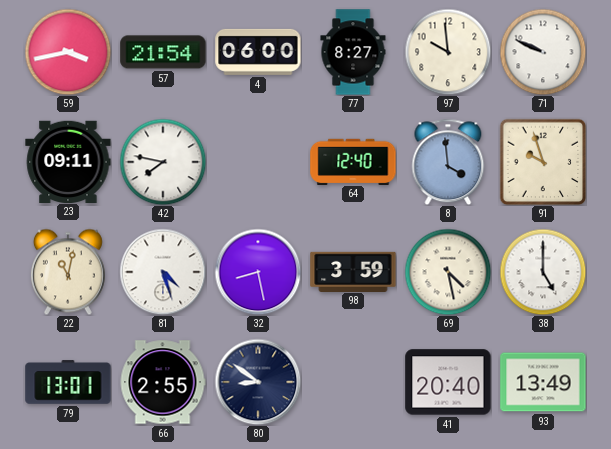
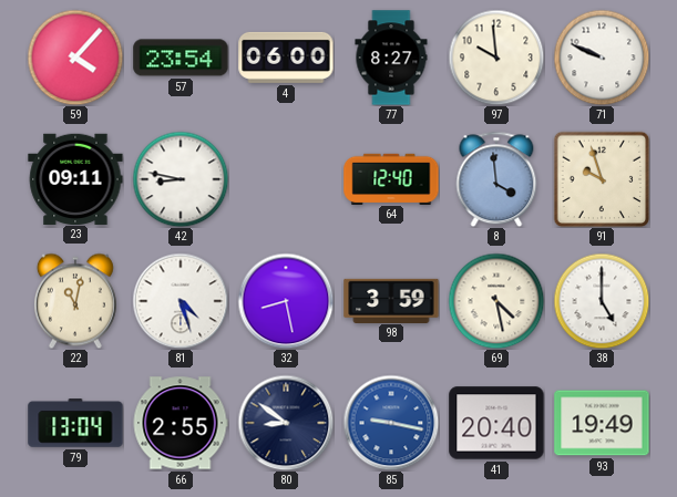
59: 3:43 -> 4:07 (75, 58)
57: 21:54 -> 23:54 (181, 58)
42: 7:47 -> 8:47 (181, 179)
79: 13:01 -> 13:04 (75, 423)
85: none -> 9:17 (391, 423)
93: 13:49 -> 19:49 (602, 423)
